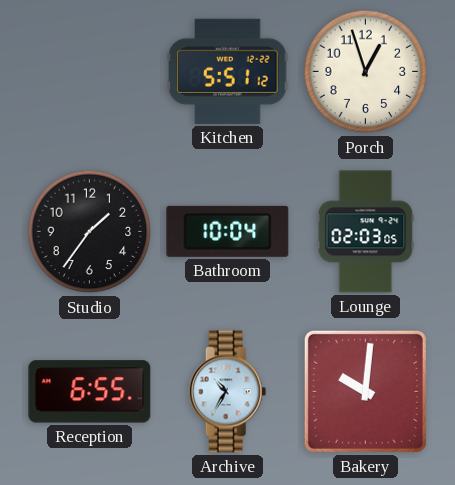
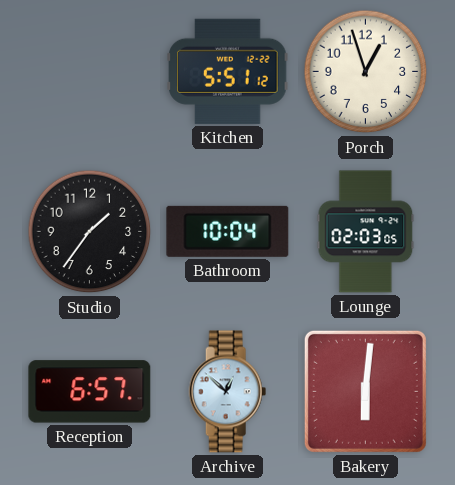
Reception: 6:55 -> 6:57 (90, 392)
Archive: 10:35 -> 12:52 (228, 392)
Bakery: 10:01 -> 6:01 (365, 391)
